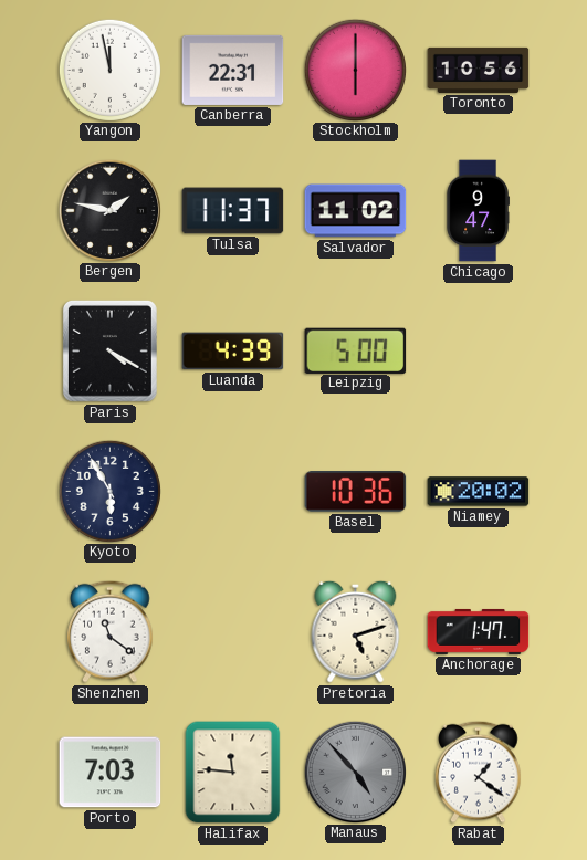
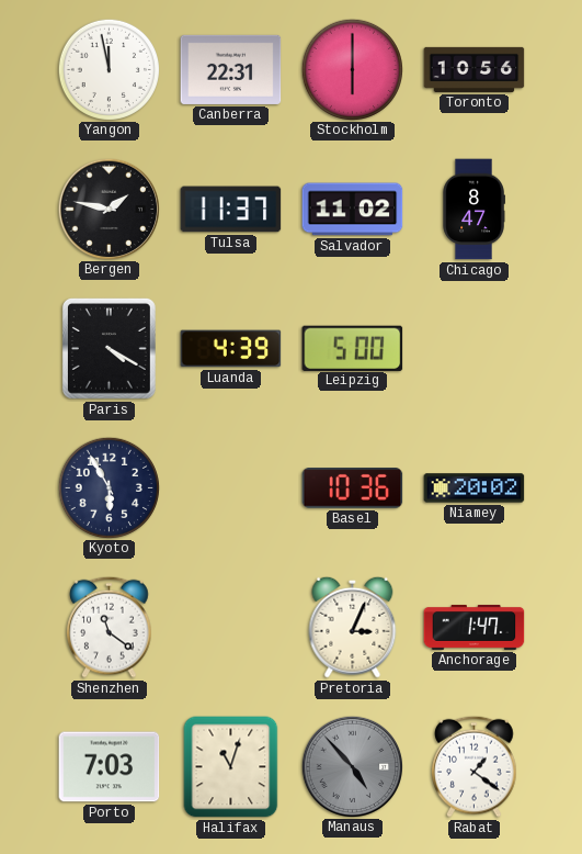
Chicago: 9:47 -> 8:47 (473, 210)
Pretoria: 5:12 -> 3:04 (353, 627)
Halifax: 11:46 -> 11:03 (231, 767)
